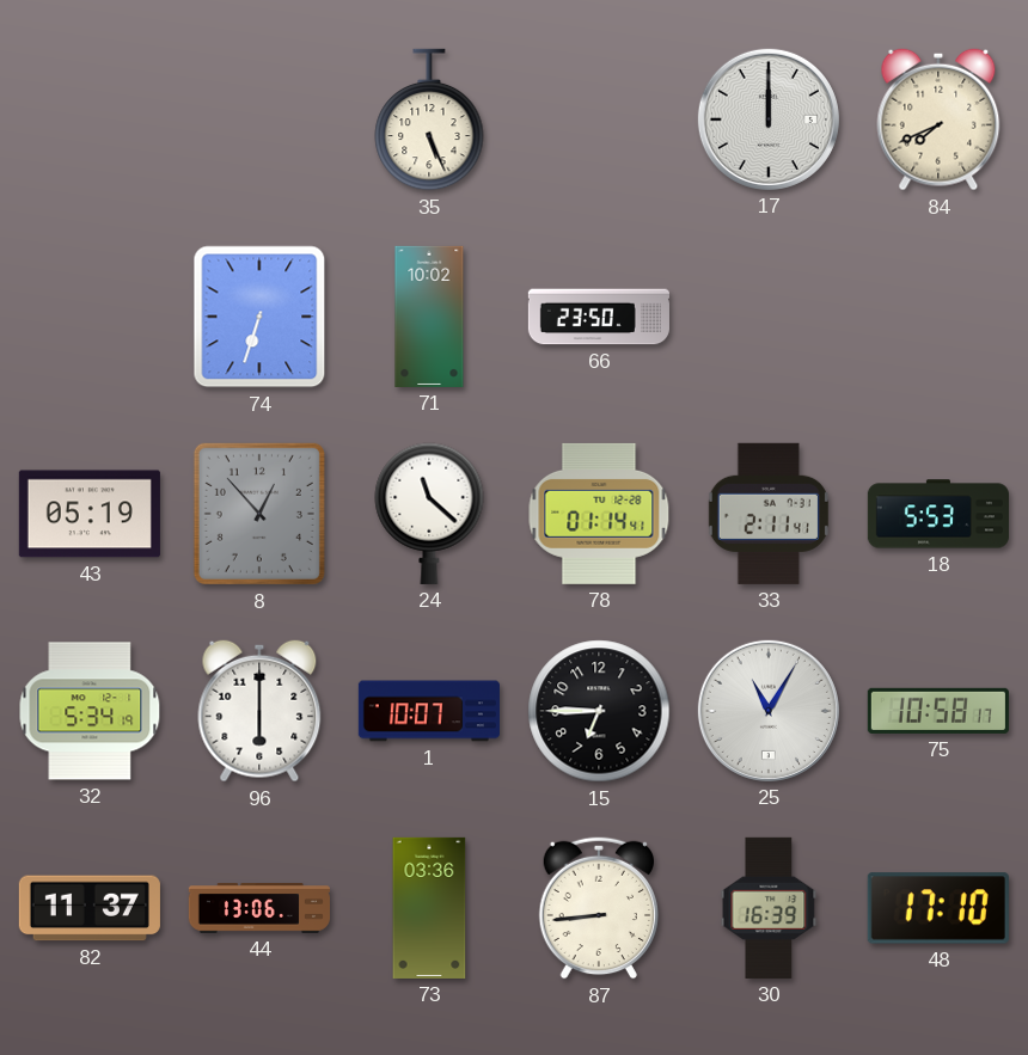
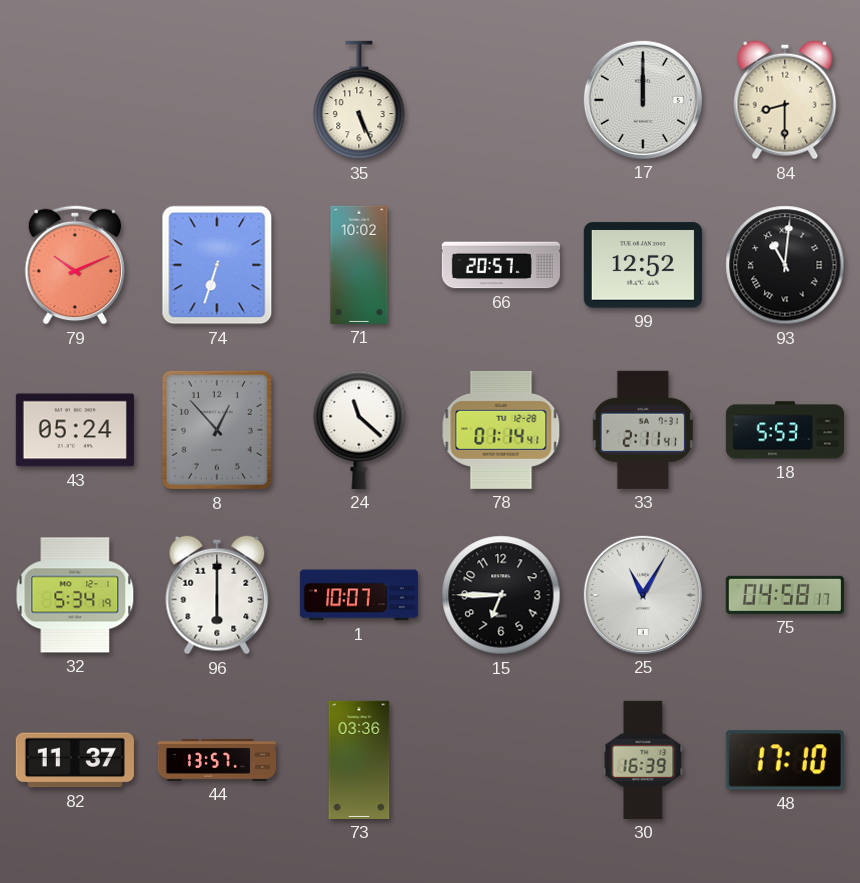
84: 7:41 -> 8:30 (785, 100)
79: none -> 10:11 (74, 265)
66: 23:50 -> 20:57 (501, 265)
99: none -> 12:52 (643, 265)
93: none -> 11:01 (785, 265)
43: 05:19 -> 05:24 (75, 430)
75: 10:58 -> 04:58 (785, 595)
44: 13:06 -> 13:57 (217, 761)
87: 8:44 -> none (598, 908)
